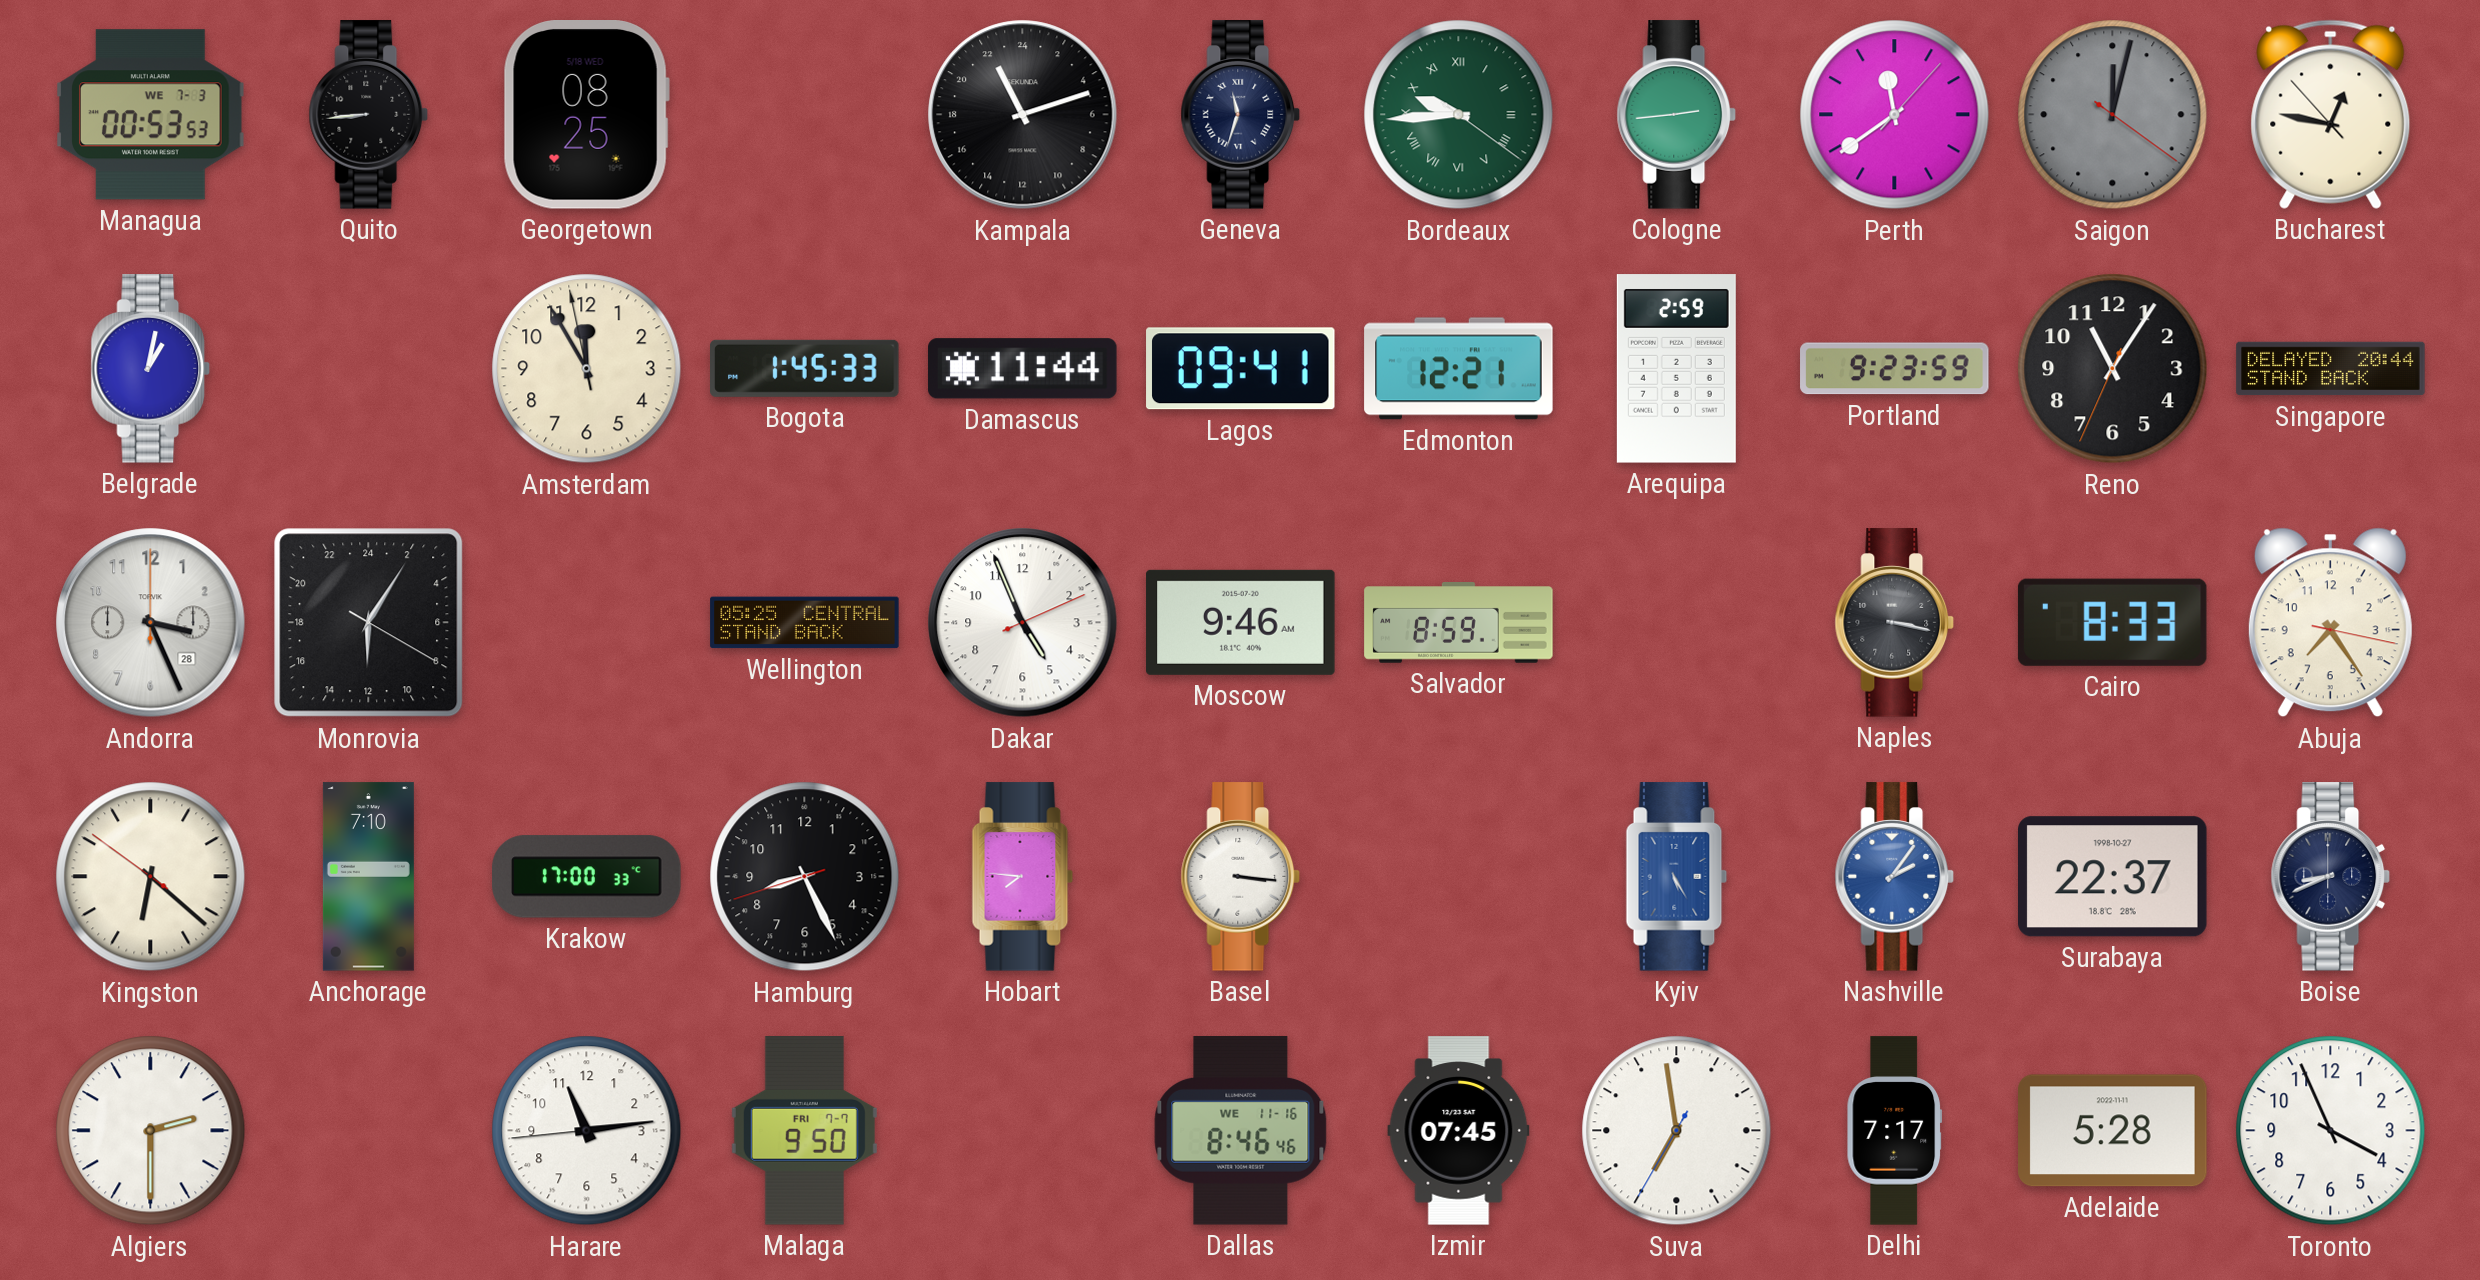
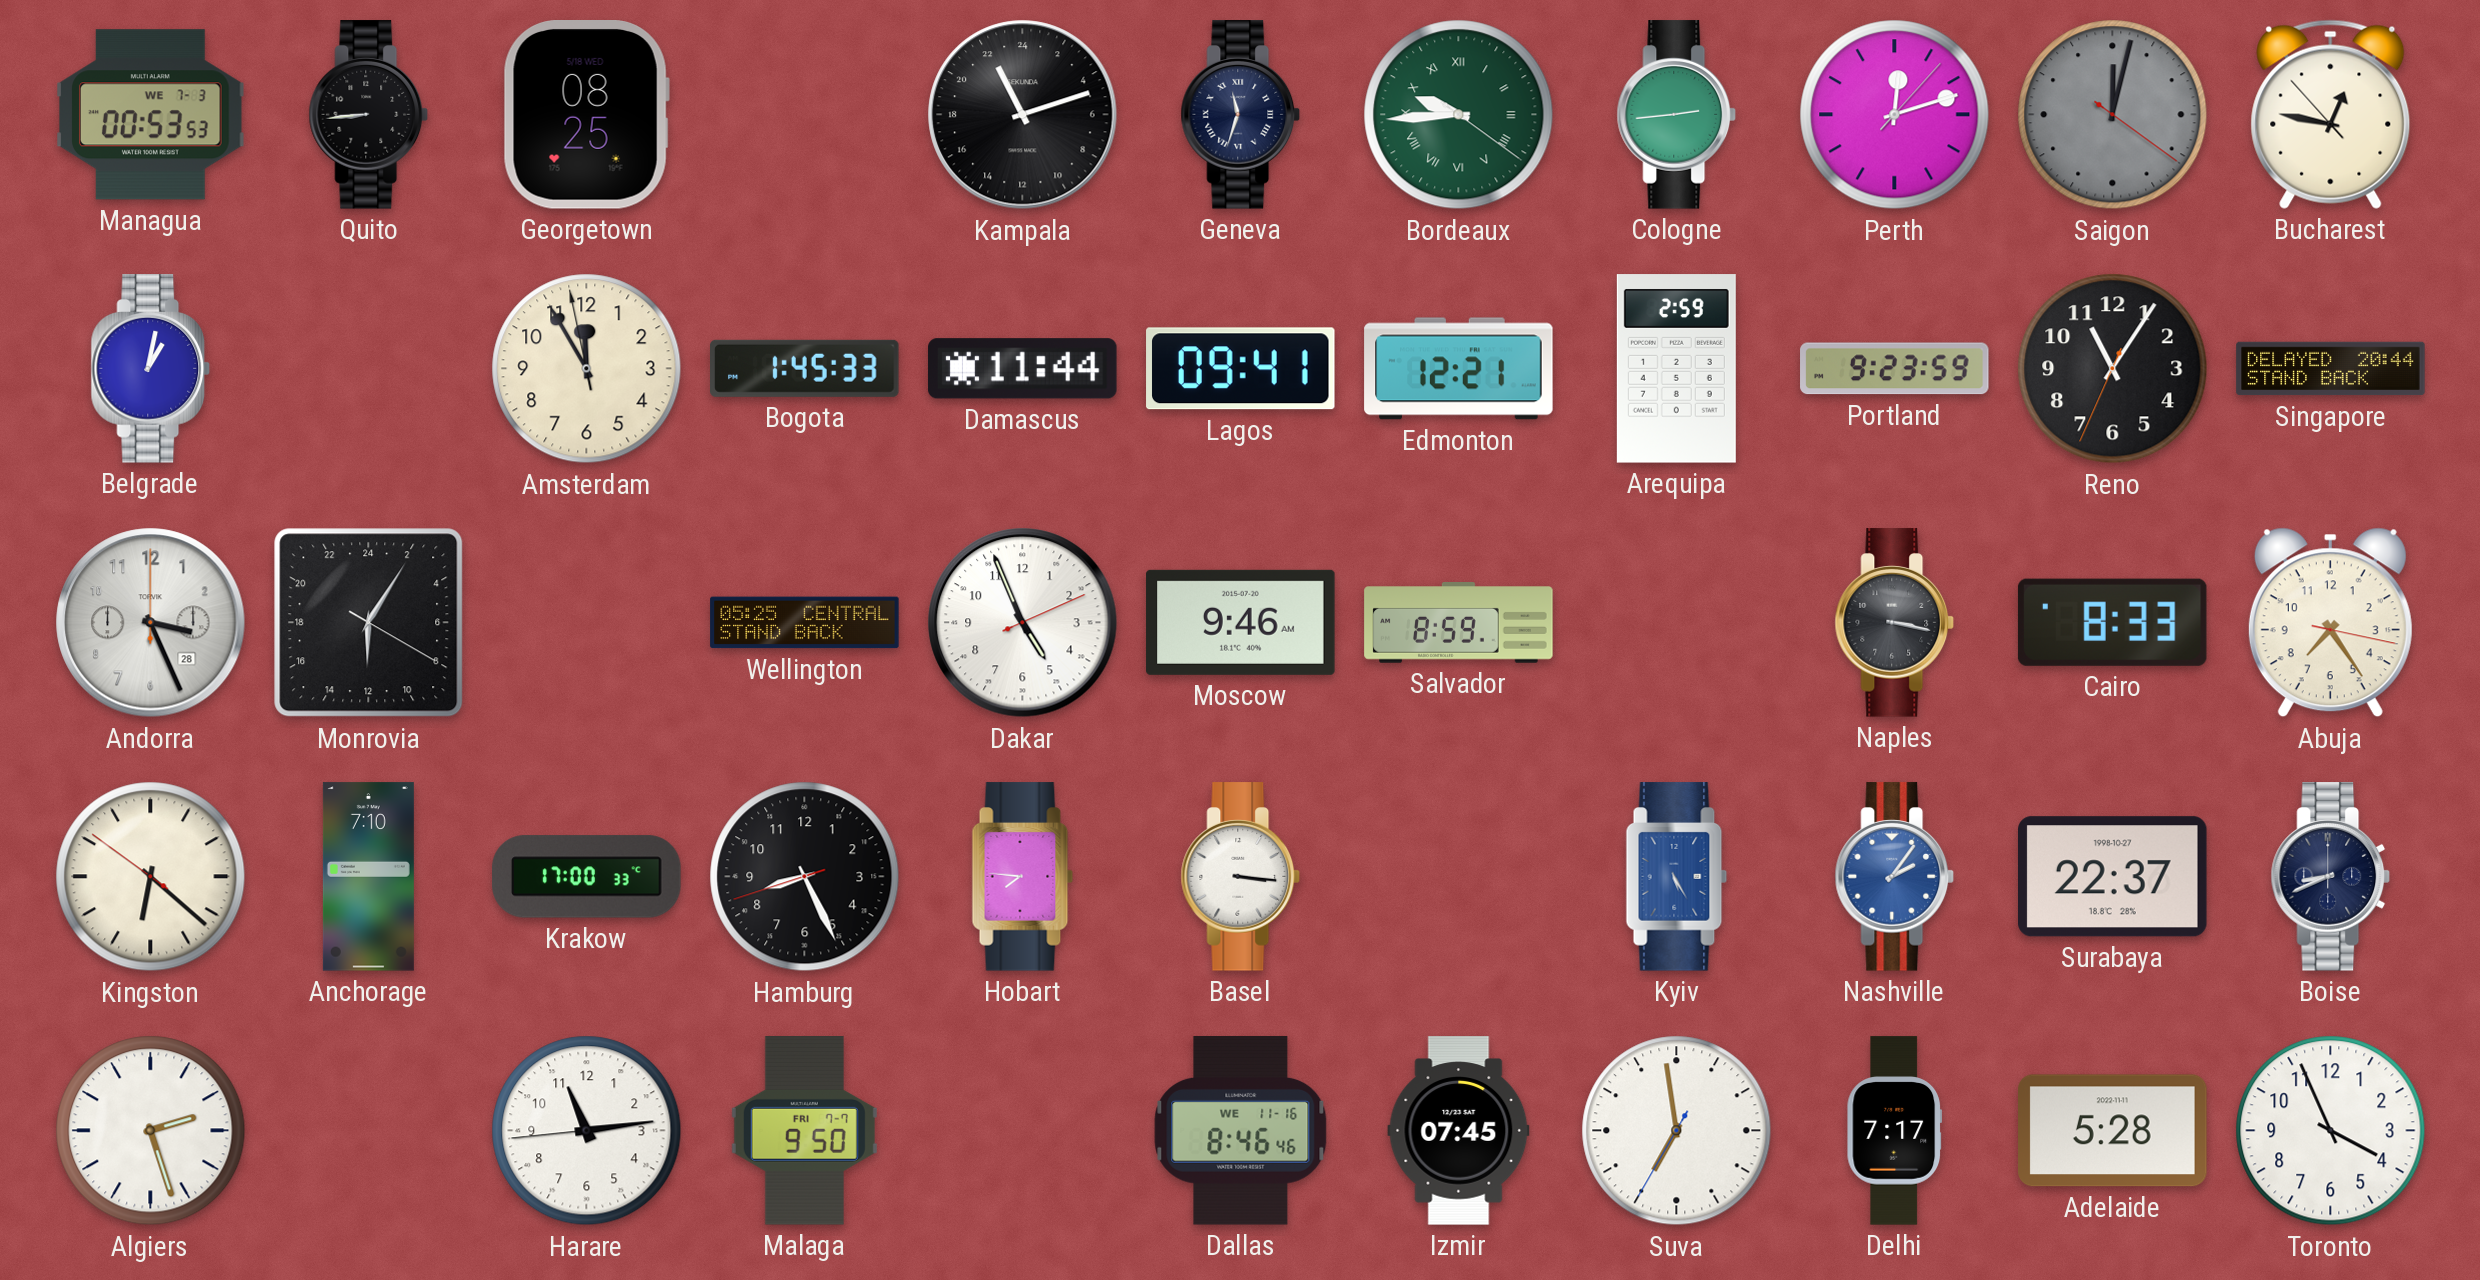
Perth: 11:39 -> 12:12 (1895, 115)
Algiers: 2:30 -> 2:27 (151, 1131)
